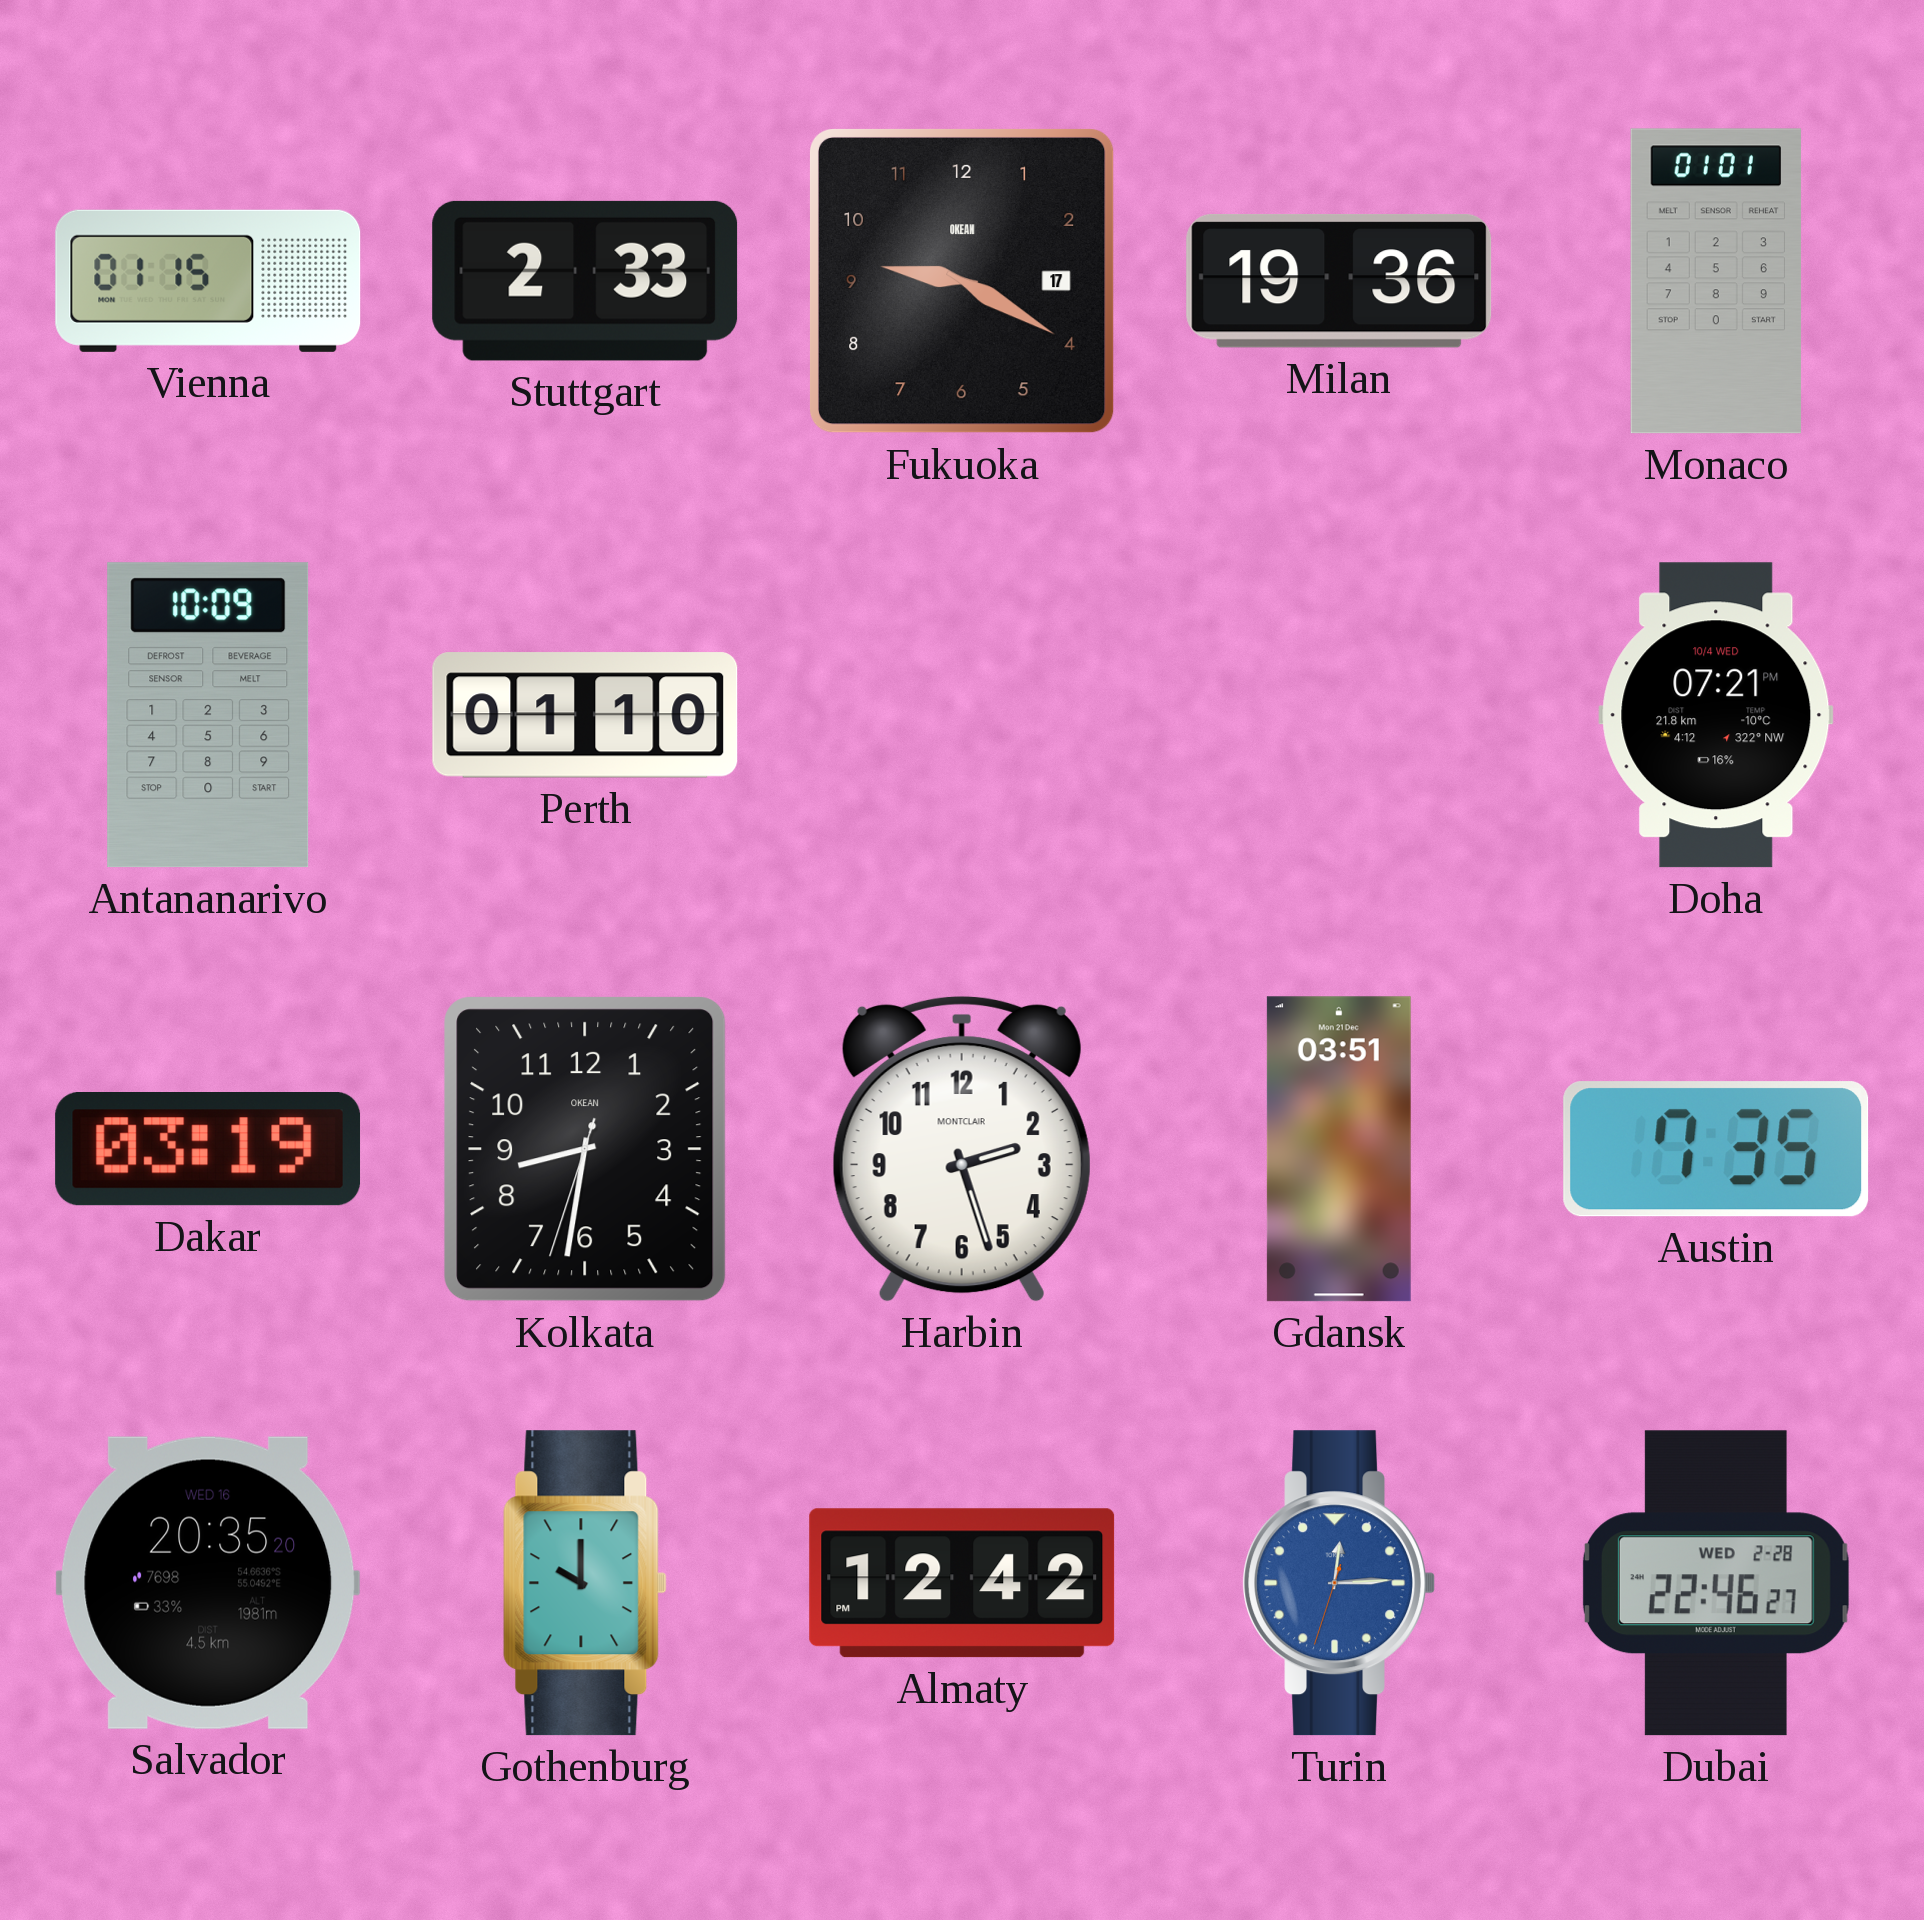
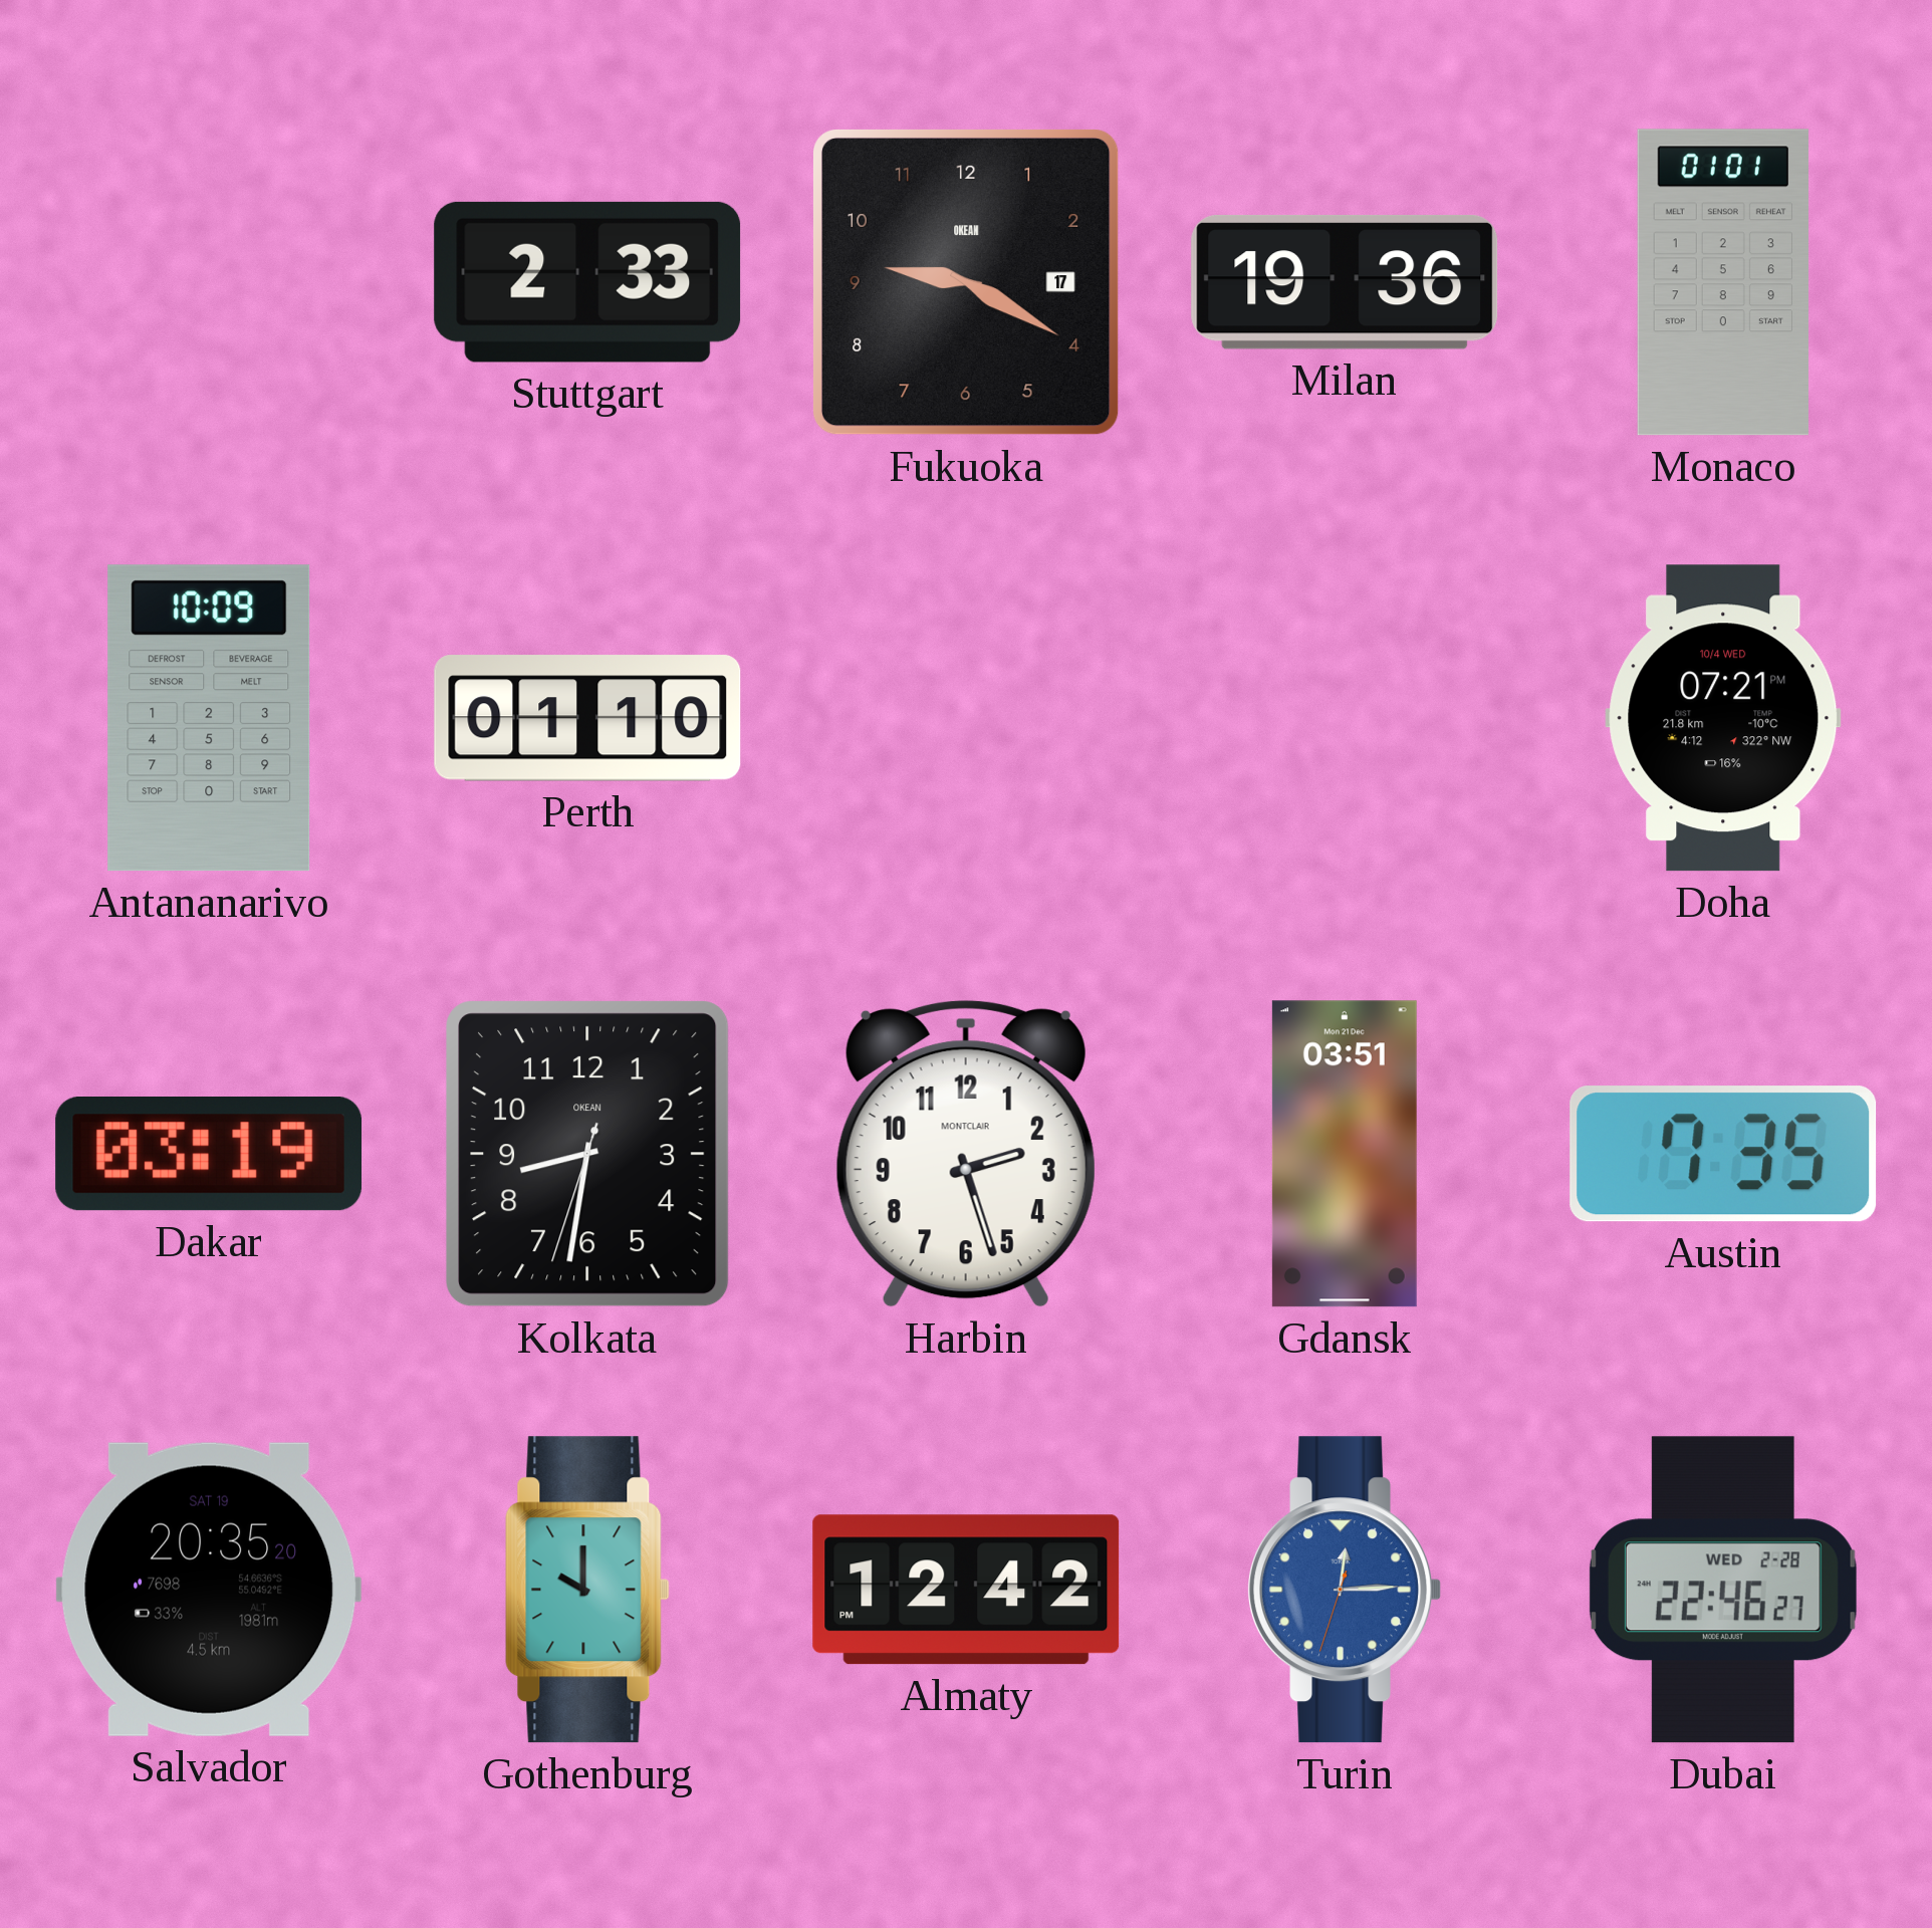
Vienna: 01:15 -> none (208, 281)
Salvador date: WED 16 -> SAT 19 (209, 1590)
